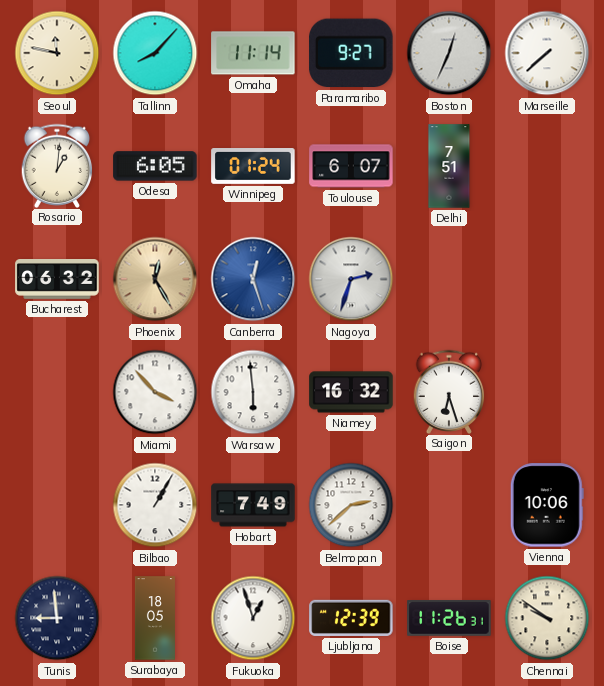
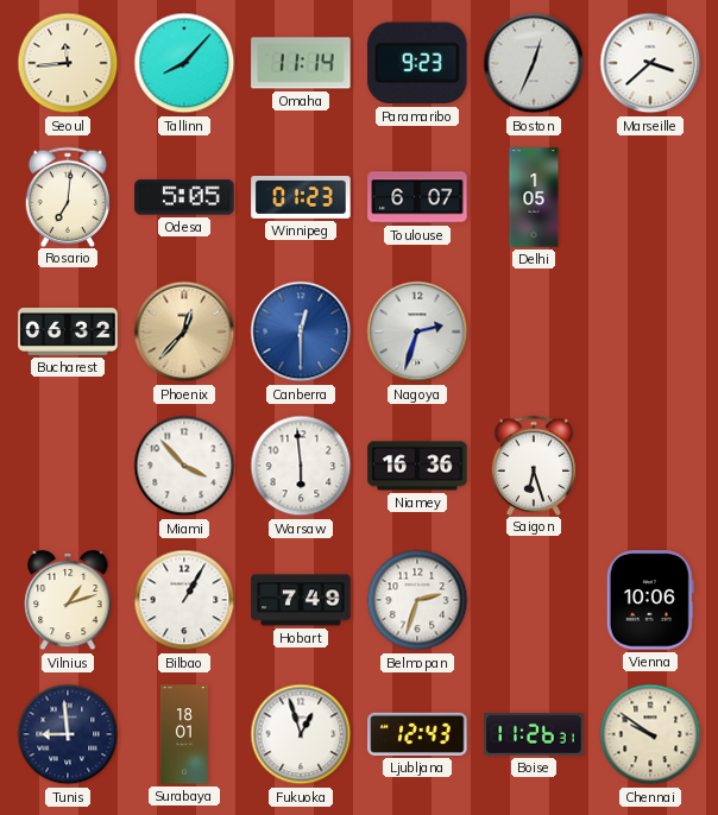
Seoul: 11:47 -> 11:44 (68, 63)
Paramaribo: 9:27 -> 9:23 (417, 63)
Marseille: 7:38 -> 3:38 (650, 63)
Rosario: 1:01 -> 7:01 (68, 196)
Odesa: 6:05 -> 5:05 (184, 197)
Winnipeg: 01:24 -> 01:23 (301, 198)
Delhi: 7:51 -> 1:05 (534, 197)
Phoenix: 12:25 -> 12:37 (184, 331)
Canberra: 12:27 -> 12:30 (301, 331)
Niamey: 16:32 -> 16:36 (417, 466)
Vilnius: none -> 1:12 (68, 600)
Belmopan: 2:38 -> 2:33 (417, 600)
Surabaya: 18:05 -> 18:01 (184, 734)
Ljubljana: 12:39 -> 12:43 (417, 734)
